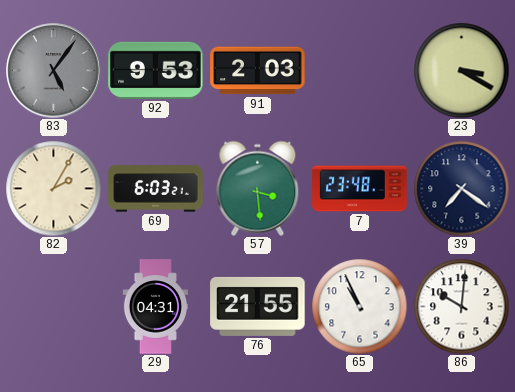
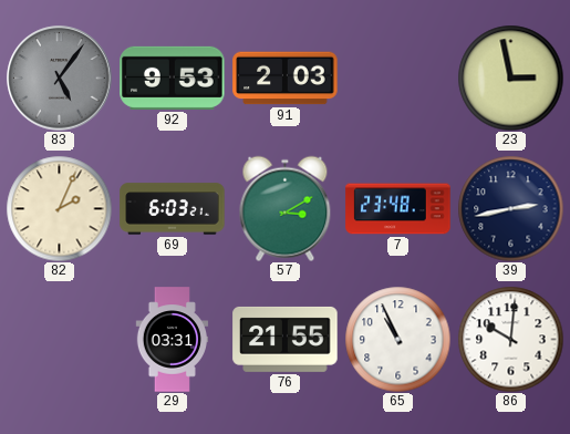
23: 3:20 -> 2:58 (510, 77)
82: 2:05 -> 2:04 (59, 208)
57: 3:29 -> 3:10 (286, 208)
39: 7:21 -> 2:43 (510, 208)
29: 04:31 -> 03:31 (173, 340)
